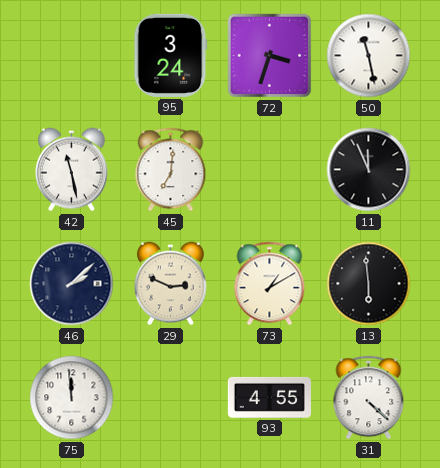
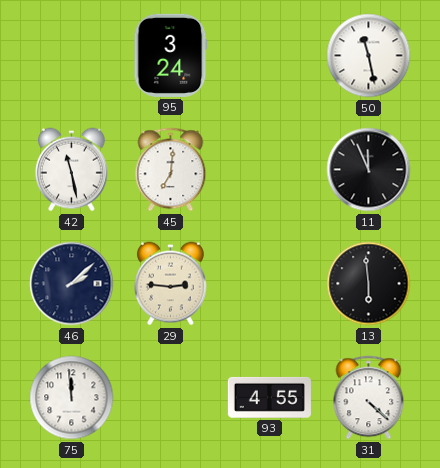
72: 3:33 -> none (270, 56)
29: 2:49 -> 2:46 (170, 284)
73: 1:10 -> none (270, 284)
